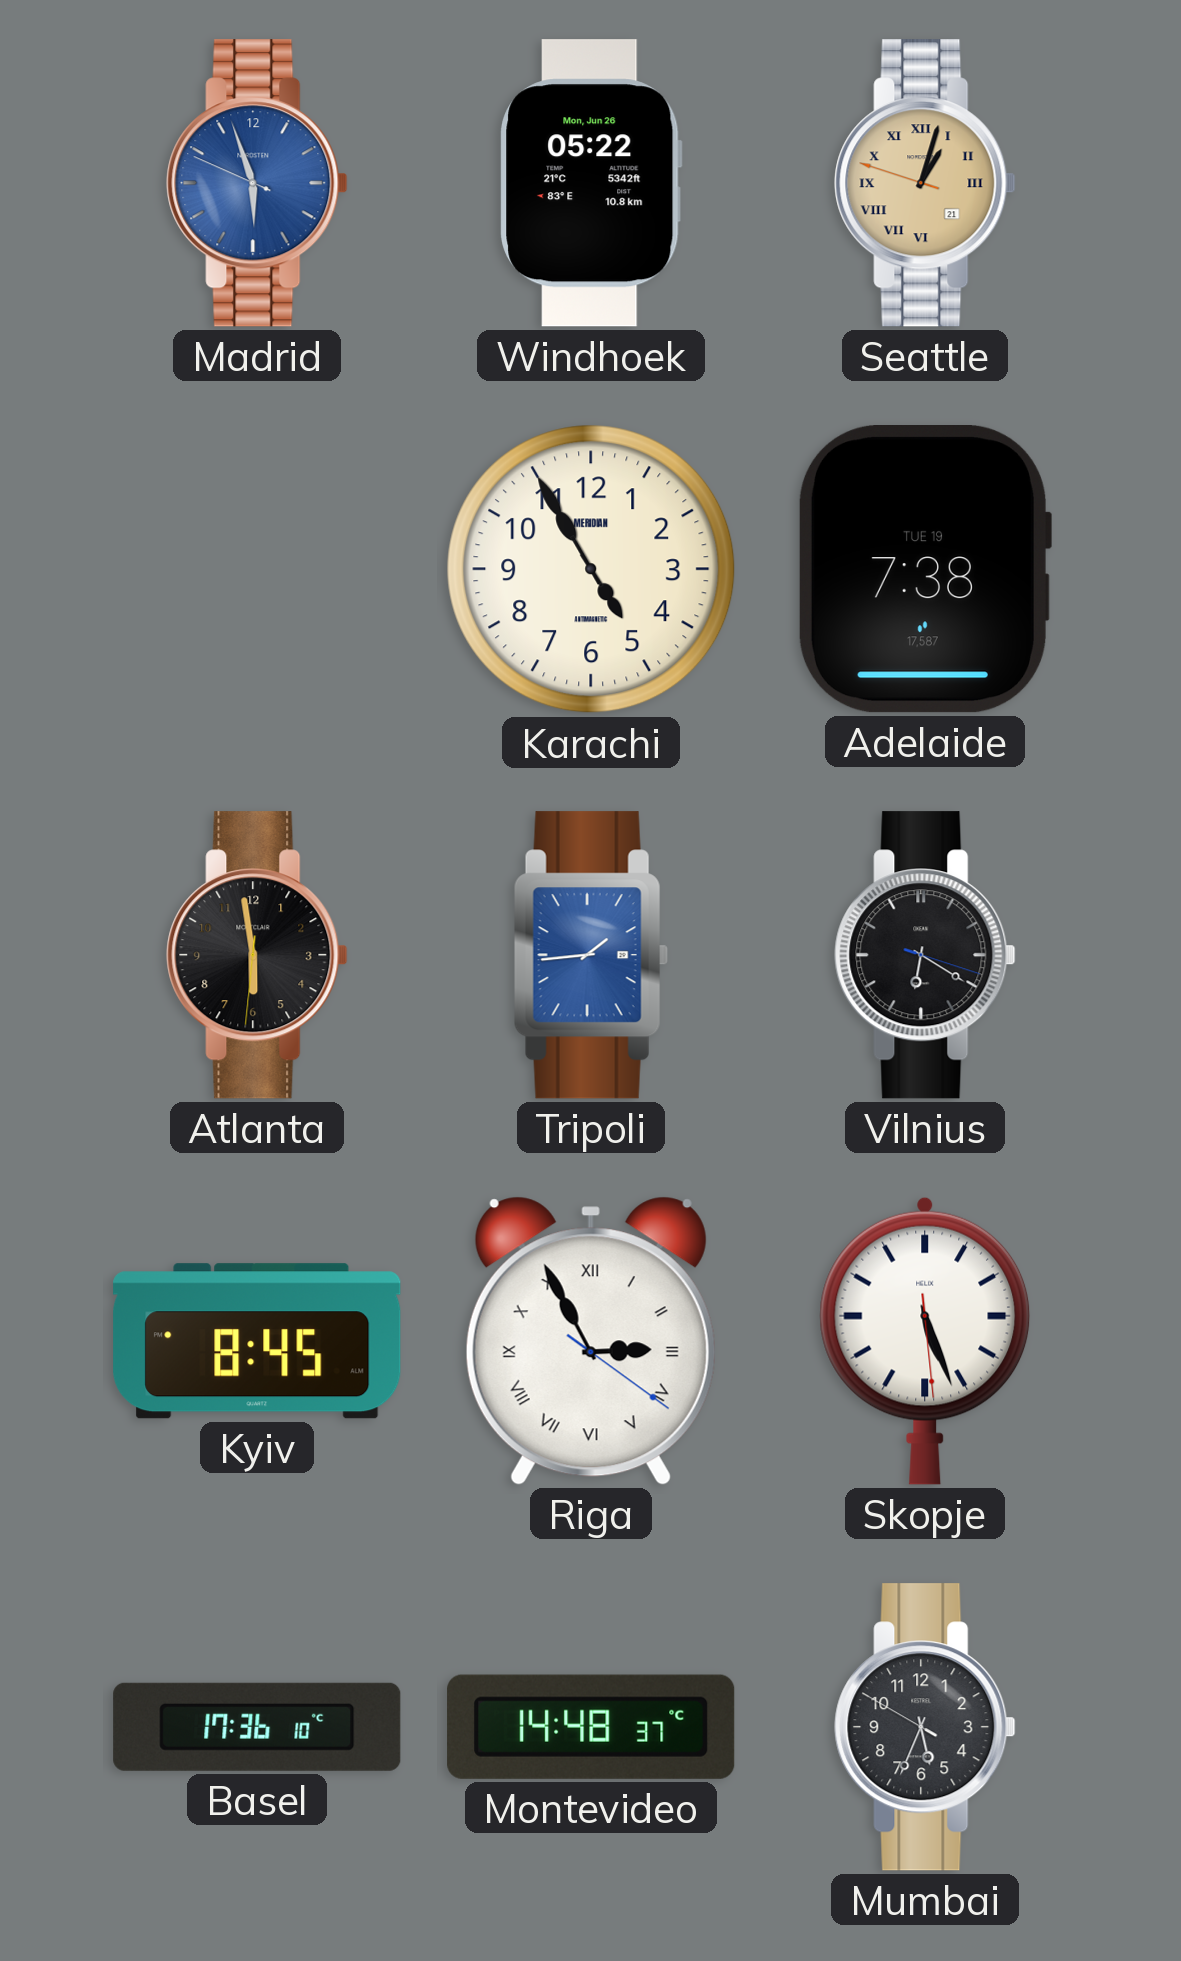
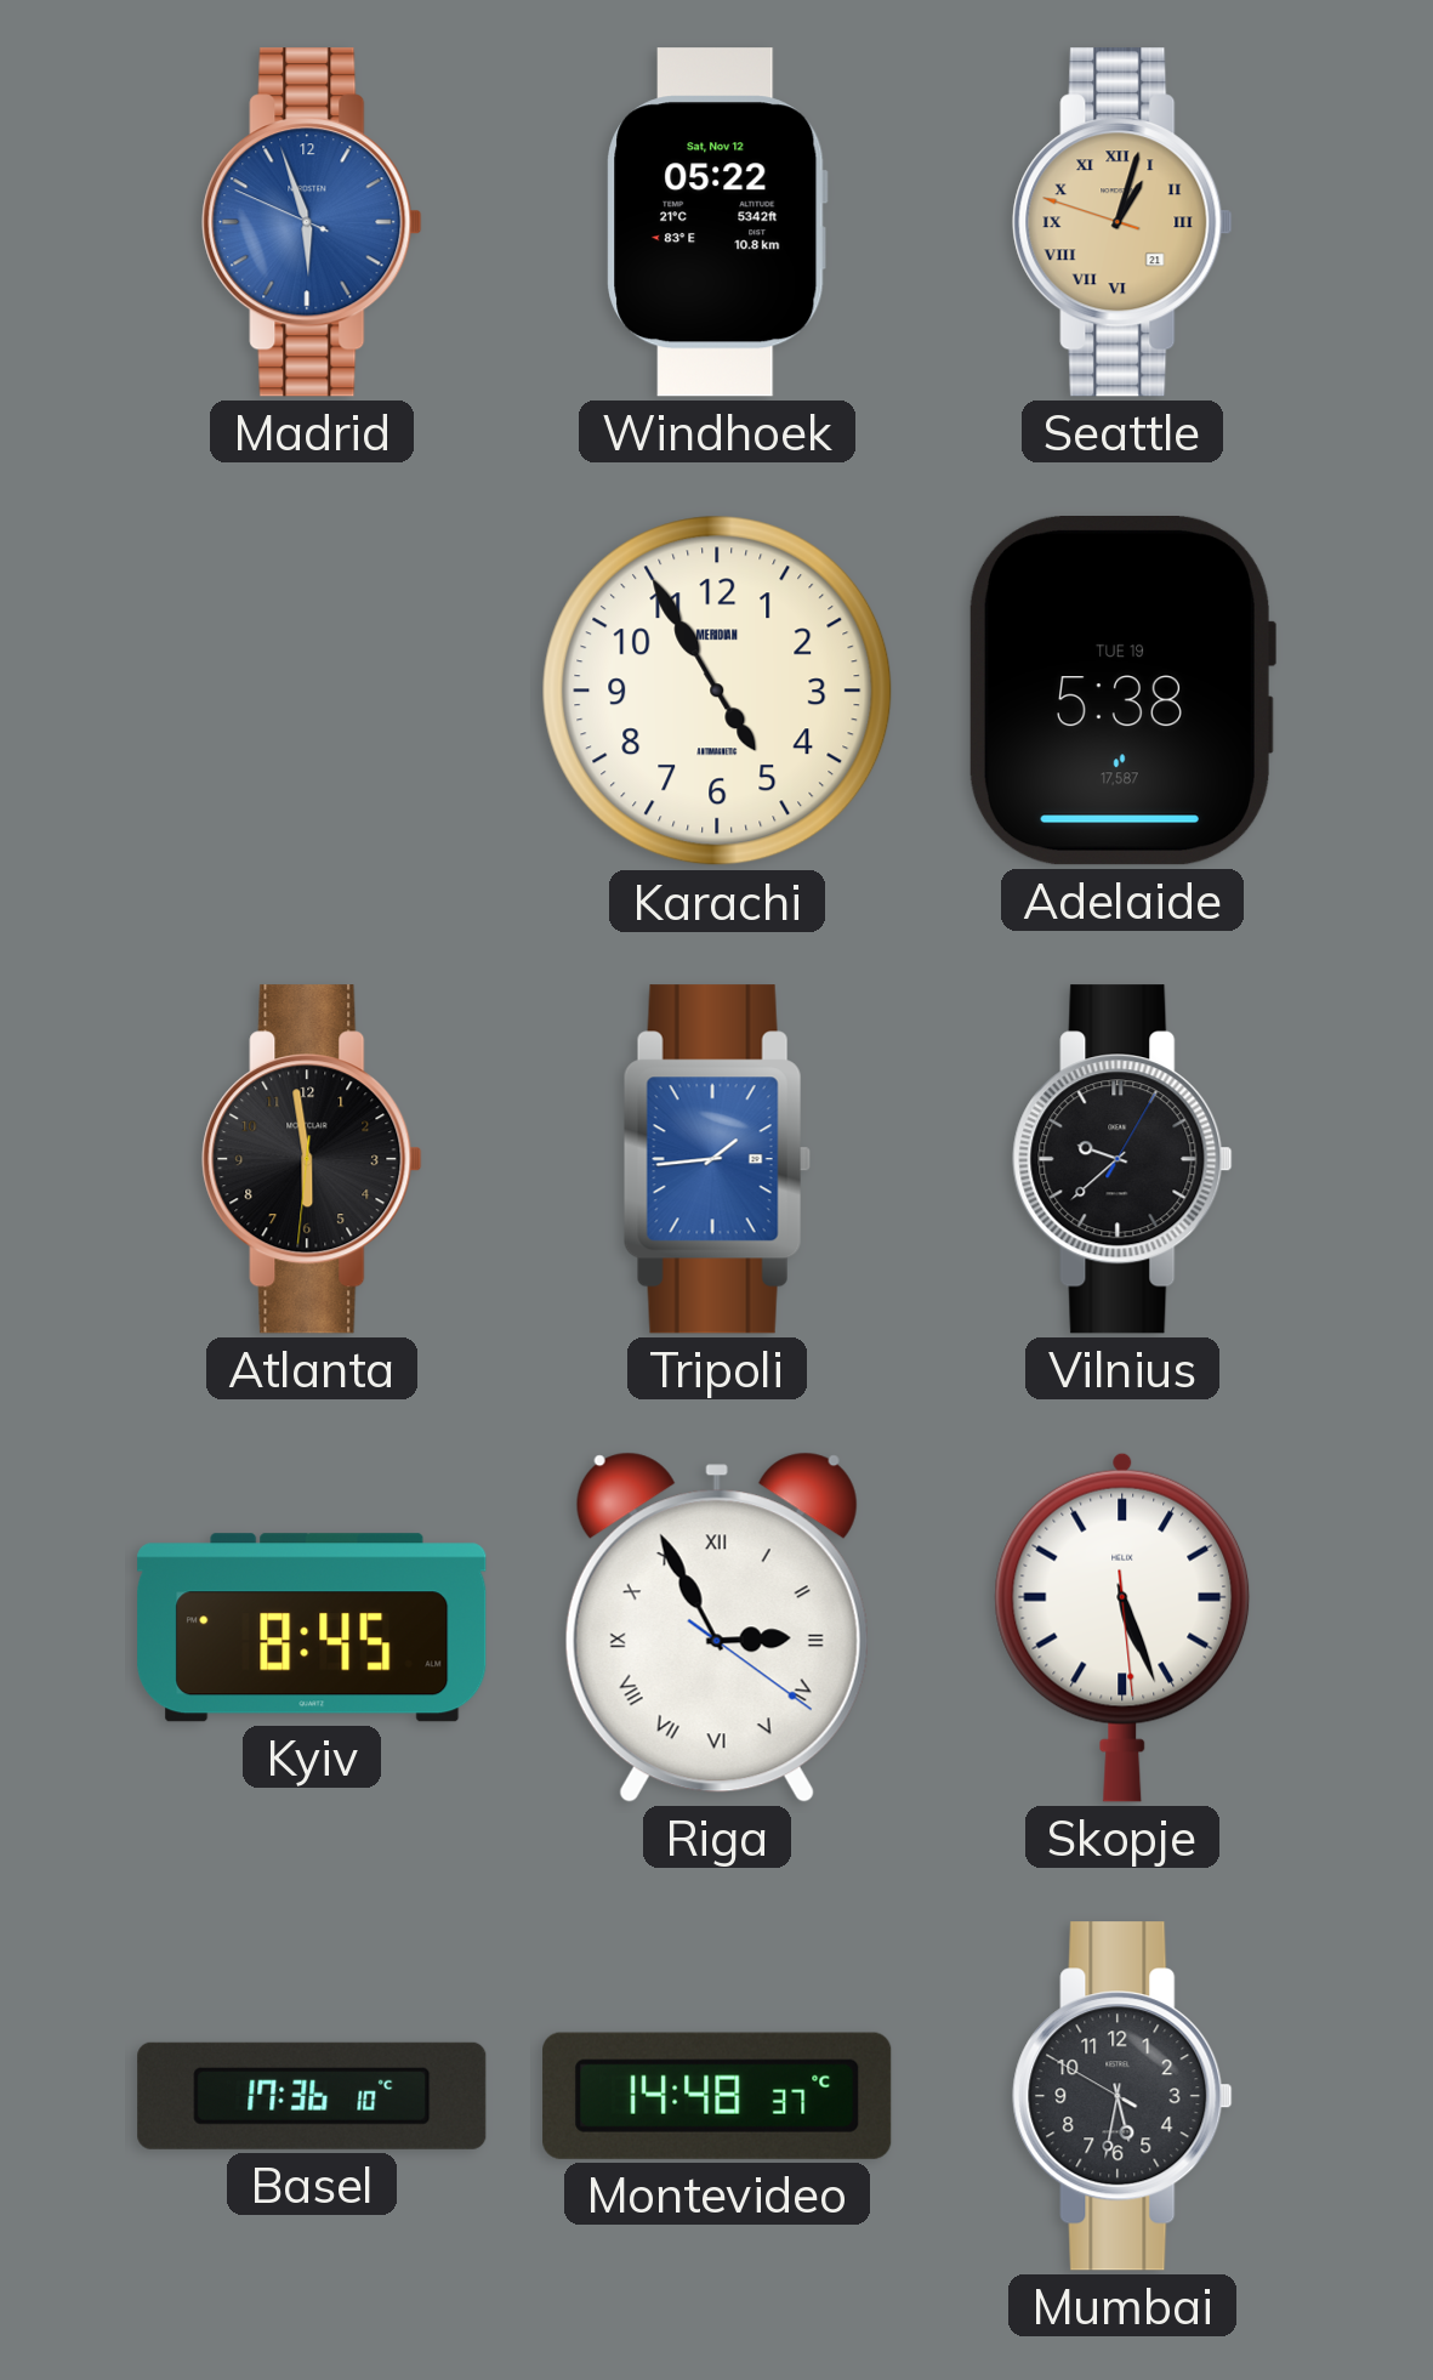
Windhoek date: Mon, Jun 26 -> Sat, Nov 12 (717, 222)
Adelaide: 7:38 -> 5:38 (1121, 692)
Vilnius: 6:20 -> 9:38 (1122, 1159)
Mumbai: 5:33 -> 5:31 (1122, 2096)
